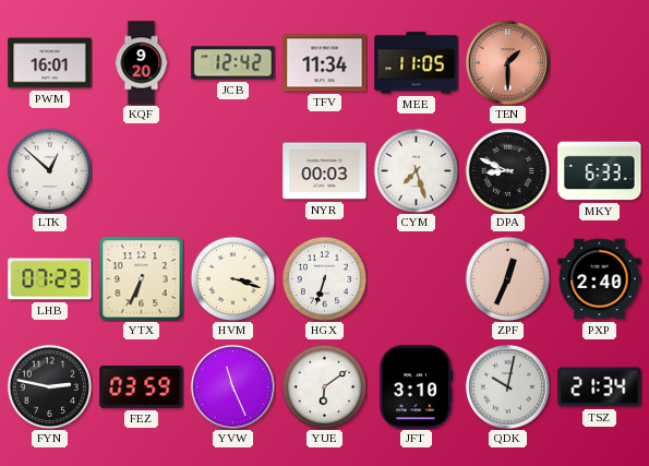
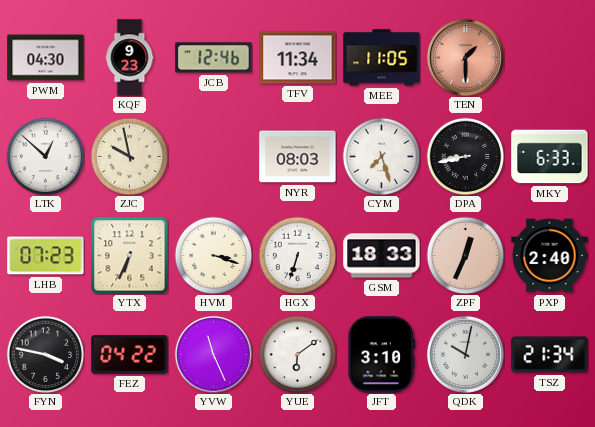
PWM: 16:01 -> 04:30 (46, 58)
KQF: 9:20 -> 9:23 (130, 58)
JCB: 12:42 -> 12:46 (214, 58)
ZJC: none -> 9:58 (129, 156)
NYR: 00:03 -> 08:03 (298, 157)
DPA: 8:49 -> 8:43 (465, 156)
GSM: none -> 18:33 (382, 256)
FYN: 2:47 -> 3:47 (45, 354)
FEZ: 03:59 -> 04:22 (130, 355)
